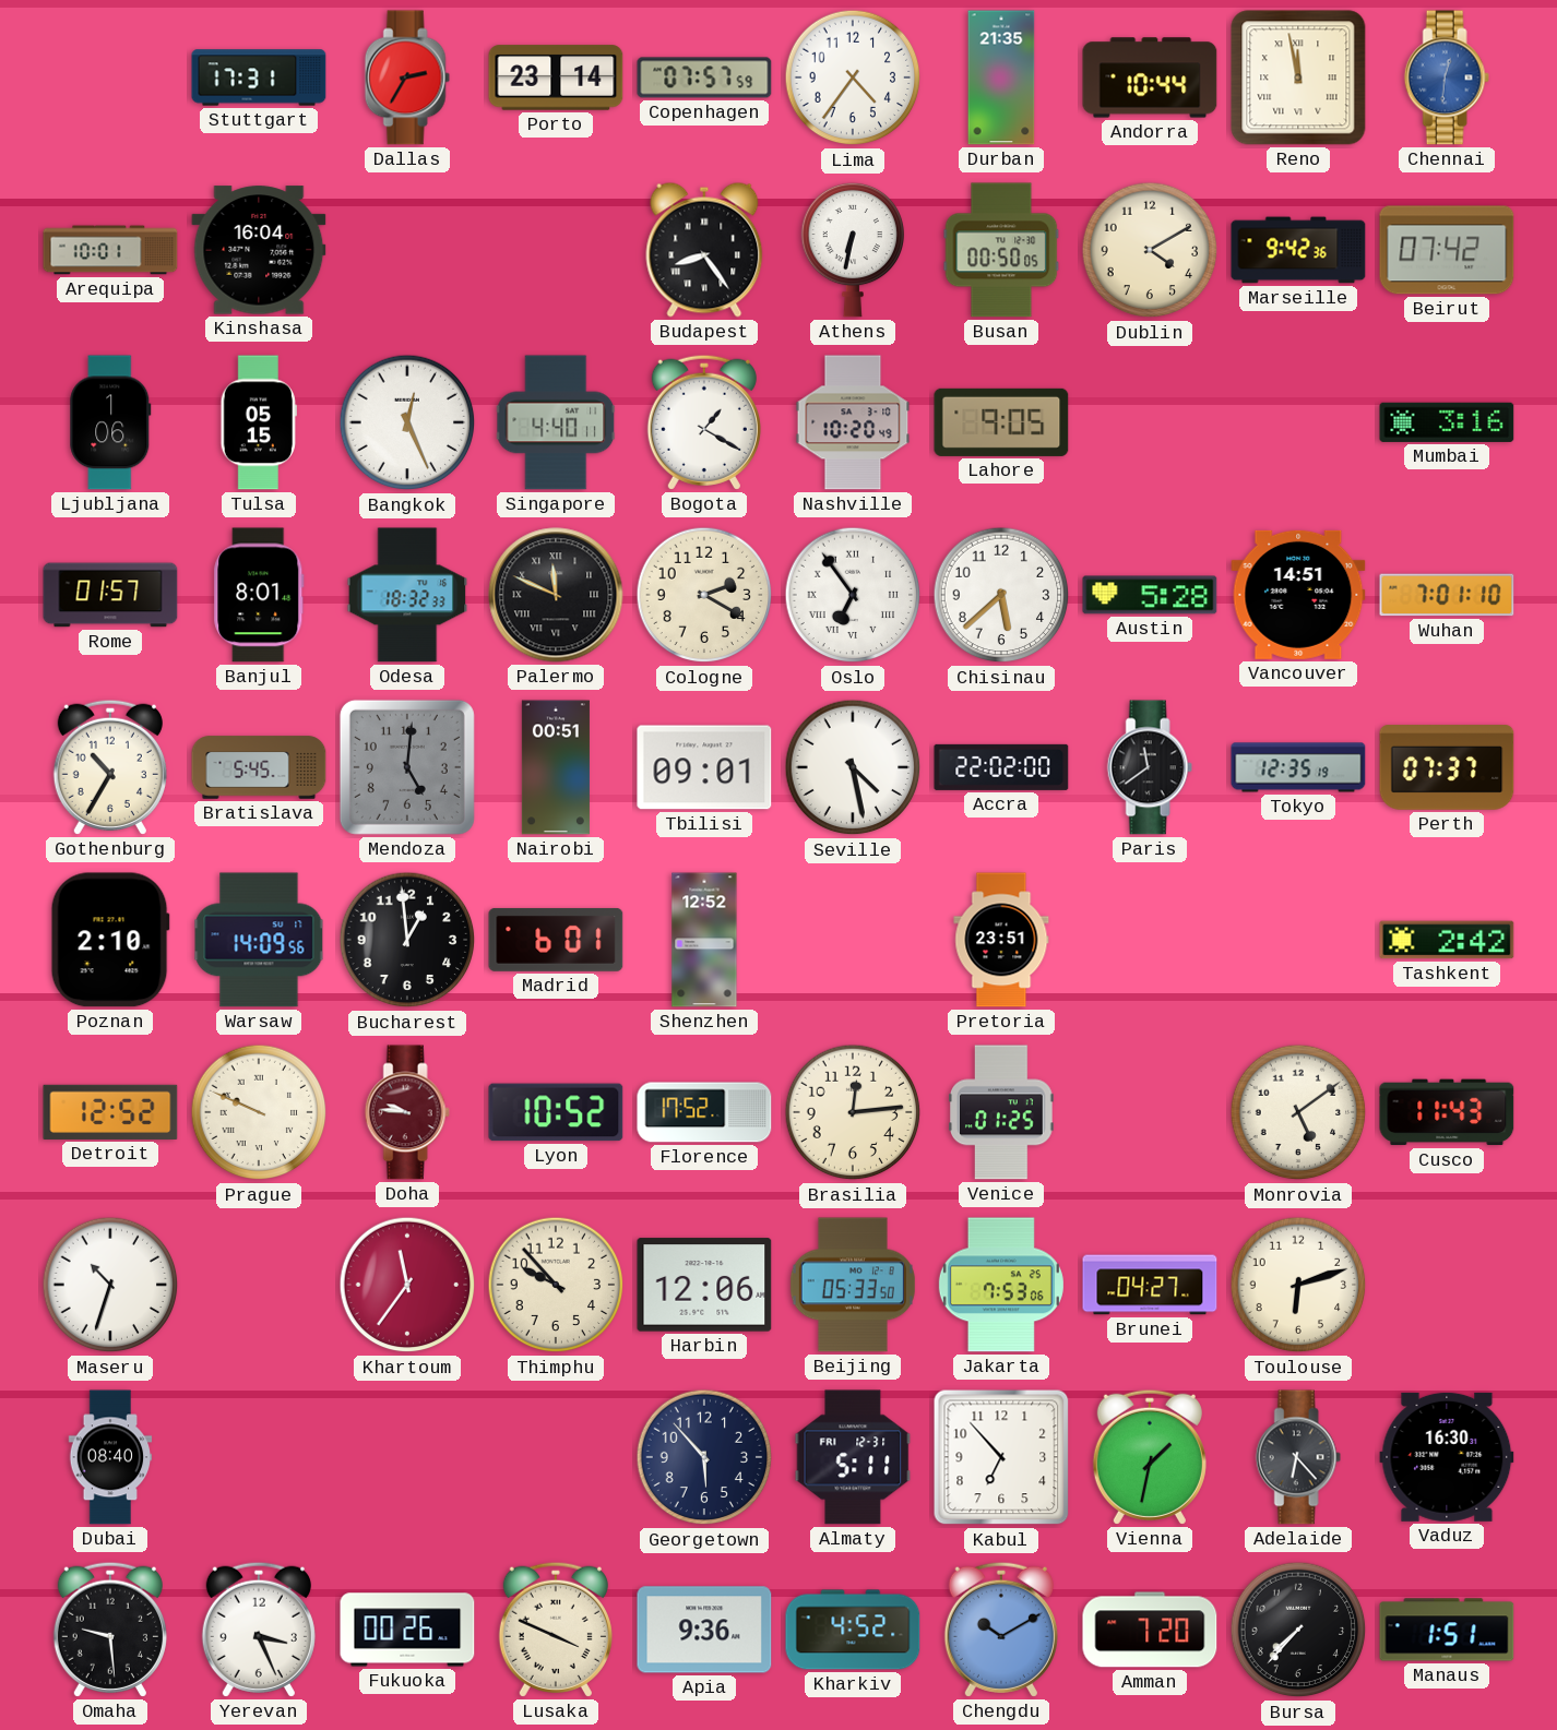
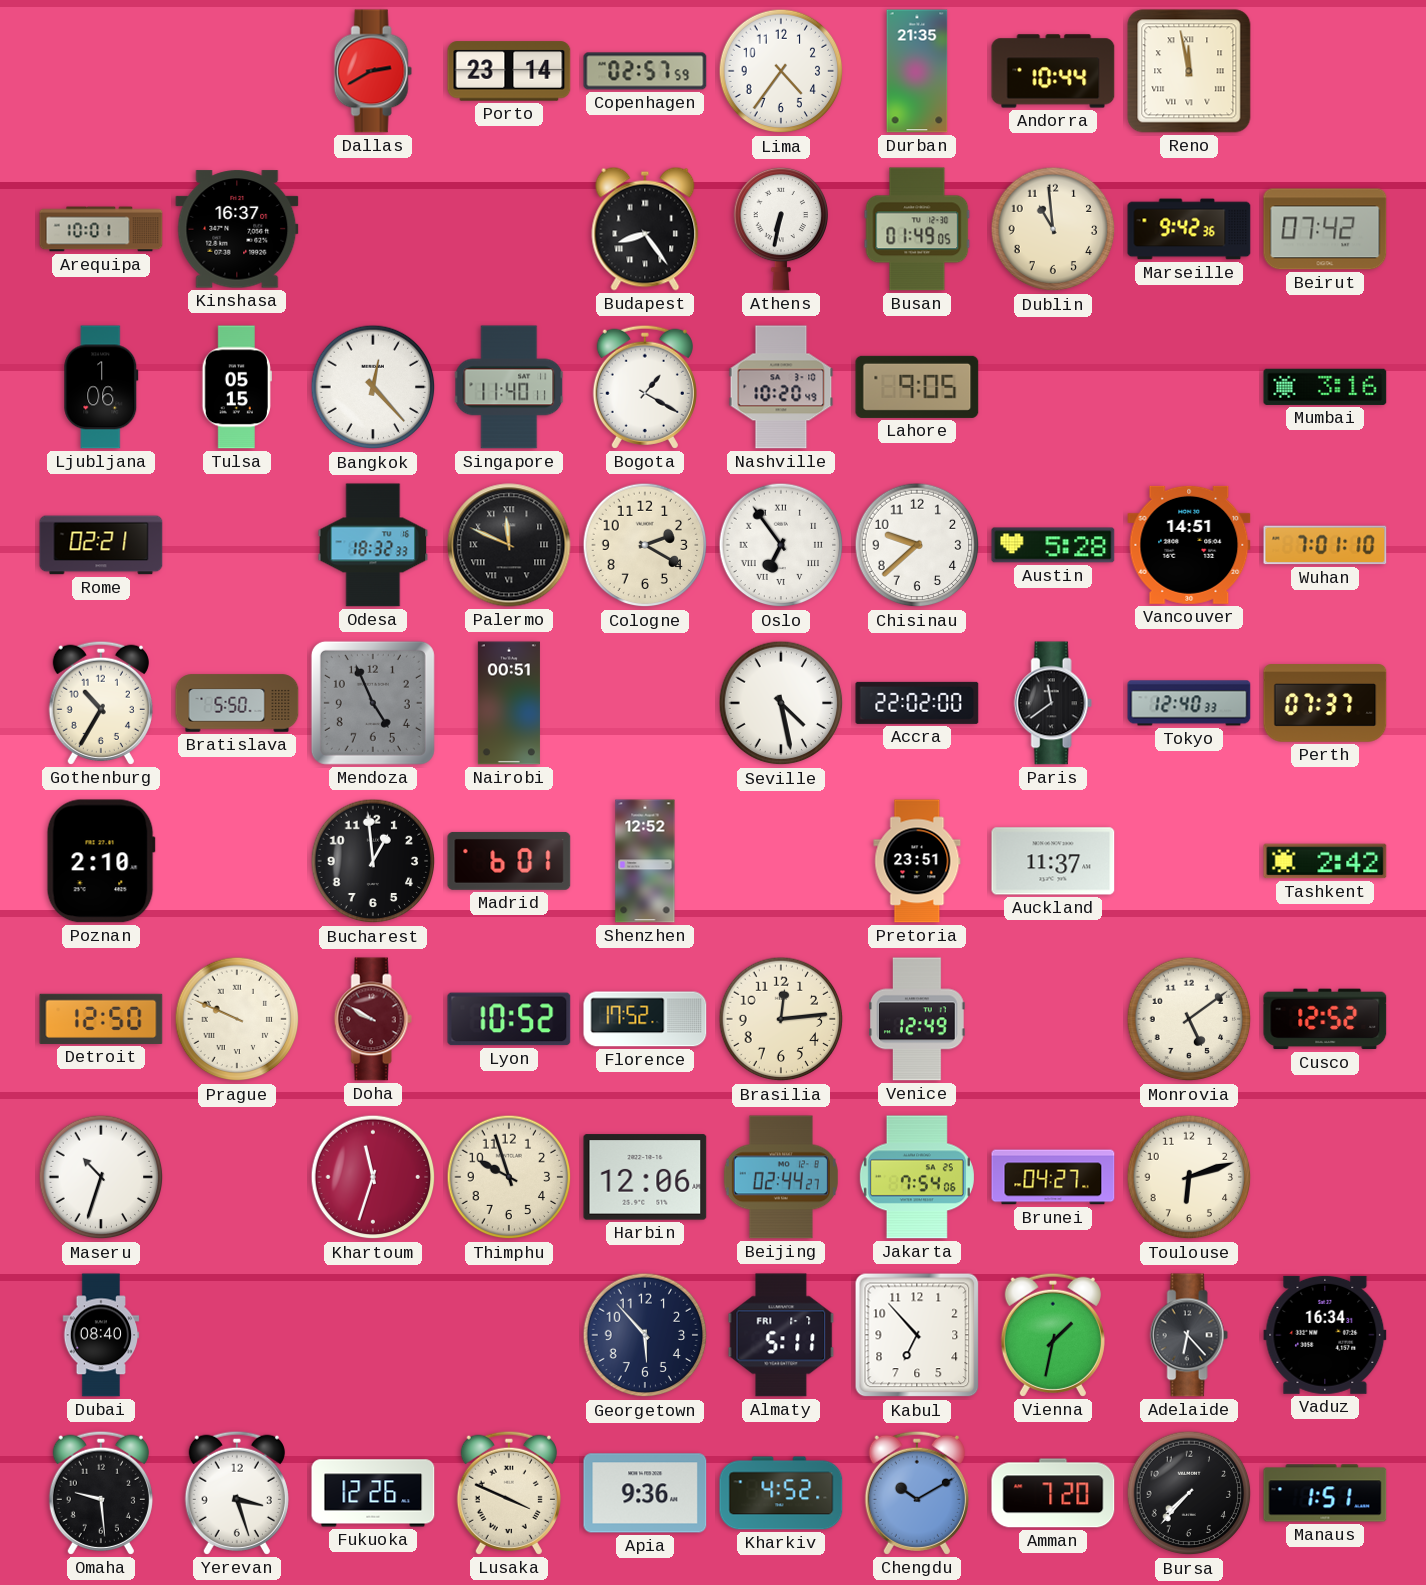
Stuttgart: 17:31 -> none (259, 77)
Dallas: 2:35 -> 2:40 (373, 71)
Copenhagen: 07:57 -> 02:57 (645, 71)
Chennai: 12:31 -> none (1447, 77)
Kinshasa: 16:04 -> 16:37 (237, 229)
Busan: 00:50 -> 01:49 (917, 229)
Dublin: 4:10 -> 10:59 (1053, 229)
Bangkok: 12:26 -> 12:23 (373, 387)
Singapore: 4:40 -> 11:40 (509, 387)
Rome: 01:57 -> 02:21 (101, 545)
Banjul: 8:01 -> none (259, 595)
Chisinau: 5:38 -> 9:38 (917, 545)
Bratislava: 5:45 -> 5:50 (237, 703)
Mendoza: 5:01 -> 4:56 (373, 703)
Tbilisi: 09:01 -> none (704, 767)
Tokyo: 12:35 -> 12:40 (1189, 703)
Warsaw: 14:09 -> none (259, 940)
Auckland: none -> 11:37 (1053, 861)
Detroit: 12:52 -> 12:50 (101, 1019)
Doha: 9:46 -> 9:50 (373, 1019)
Venice: 01:25 -> 12:49 (917, 1019)
Cusco: 11:43 -> 12:52 (1325, 1019)
Khartoum: 11:36 -> 11:33 (373, 1177)
Thimphu: 9:53 -> 9:57 (509, 1177)
Beijing: 05:33 -> 02:44 (781, 1177)
Jakarta: 7:53 -> 7:54 (917, 1177)
Almaty date: FRI 12-31 -> FRI 1-7 (781, 1335)
Vaduz: 16:30 -> 16:34 (1325, 1335)
Yerevan: 3:26 -> 3:27 (237, 1493)
Fukuoka: 00:26 -> 12:26 (373, 1493)
